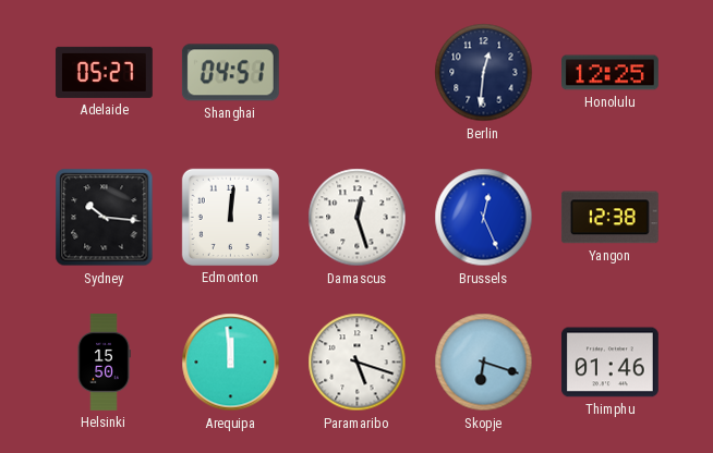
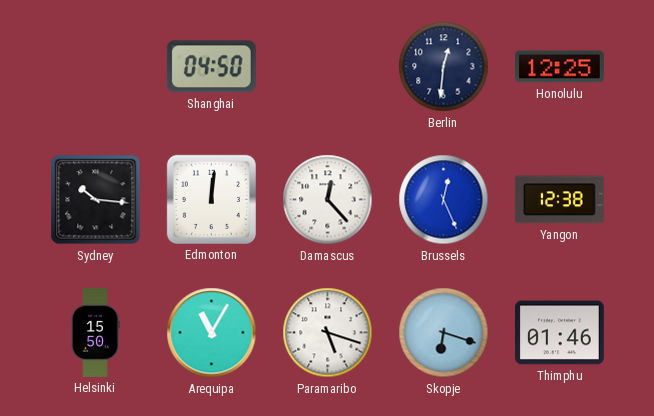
Adelaide: 05:27 -> none (104, 72)
Shanghai: 04:51 -> 04:50 (211, 67)
Damascus: 12:27 -> 12:23 (328, 200)
Arequipa: 11:59 -> 11:05 (212, 333)
